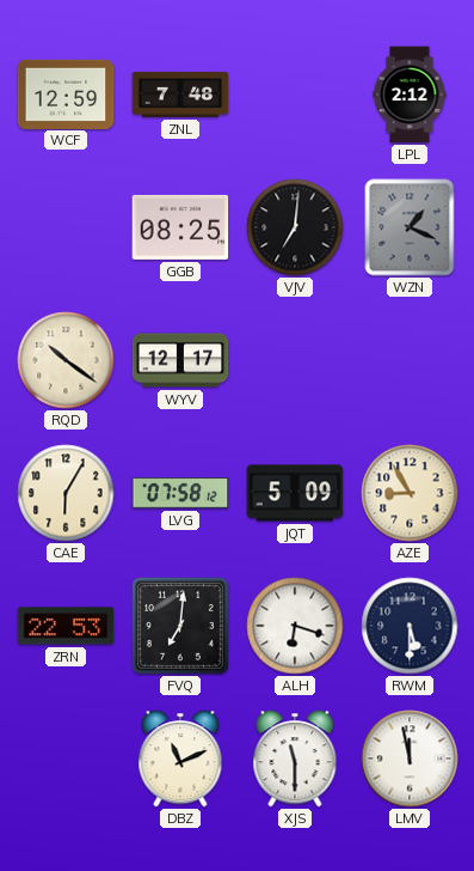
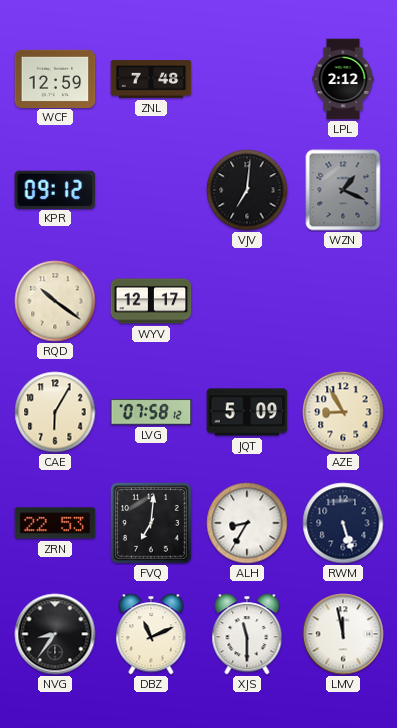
KPR: none -> 09:12 (55, 189)
GGB: 08:25 -> none (180, 227)
ALH: 6:18 -> 8:35 (247, 523)
RWM: 5:30 -> 5:27 (343, 523)
NVG: none -> 8:36 (55, 634)
